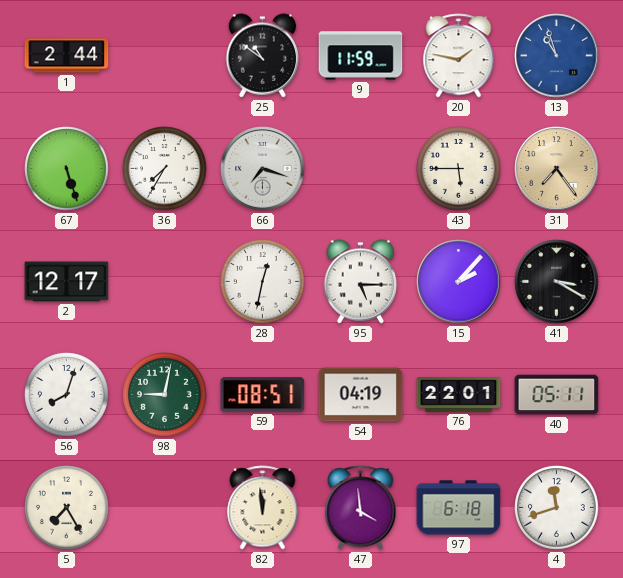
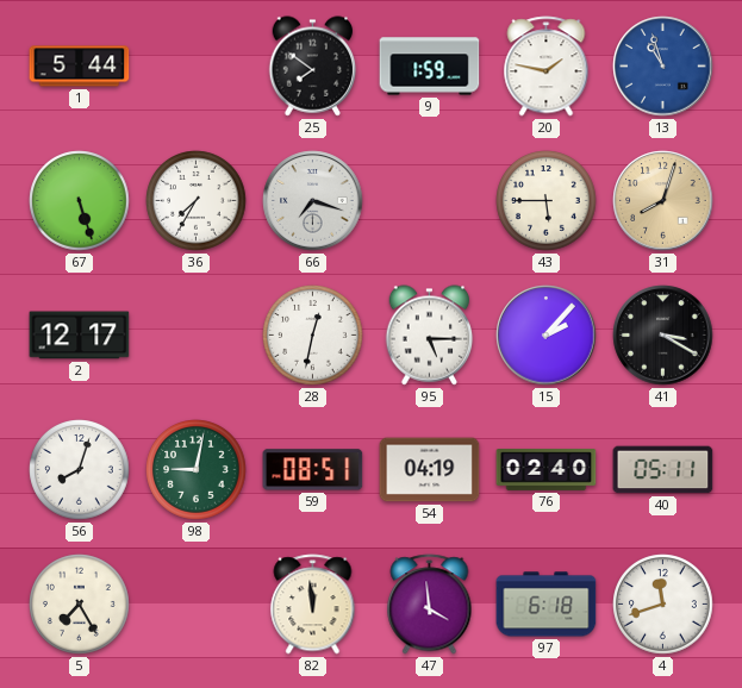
1: 2:44 -> 5:44 (80, 67)
25: 10:51 -> 7:51 (313, 67)
9: 11:59 -> 1:59 (430, 67)
31: 7:24 -> 8:03 (663, 201)
76: 22:01 -> 02:40 (547, 470)
